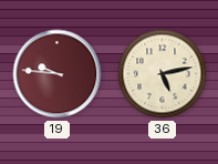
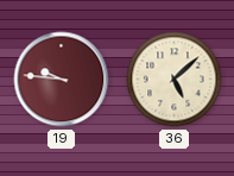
36: 5:13 -> 5:08 (175, 80)
